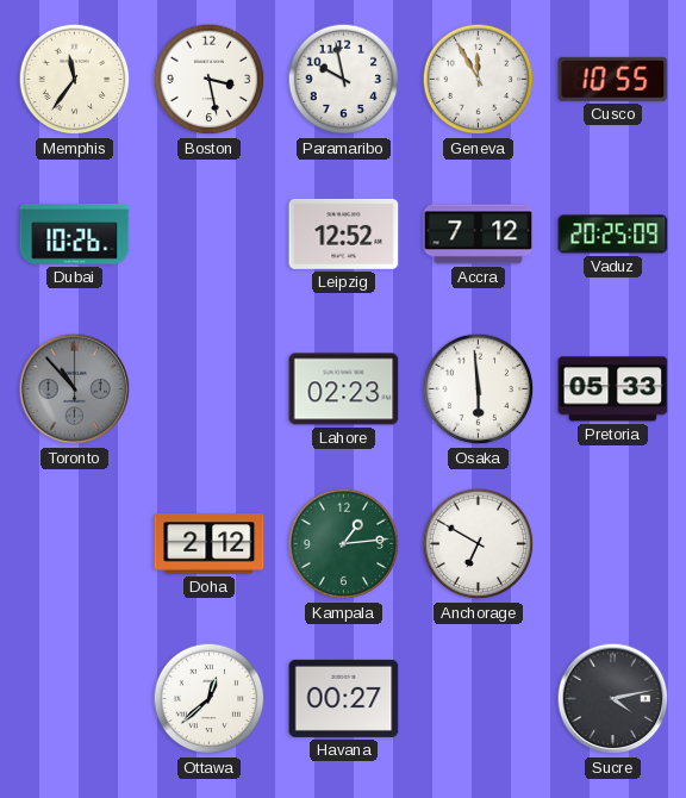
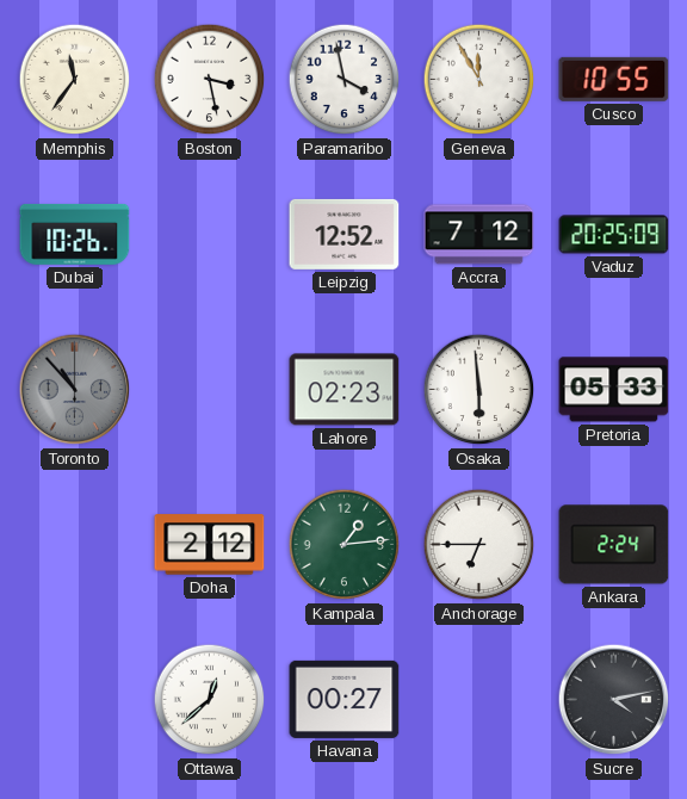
Paramaribo: 9:58 -> 3:58 (345, 80)
Anchorage: 6:50 -> 6:45 (479, 545)
Ankara: none -> 2:24 (614, 545)
